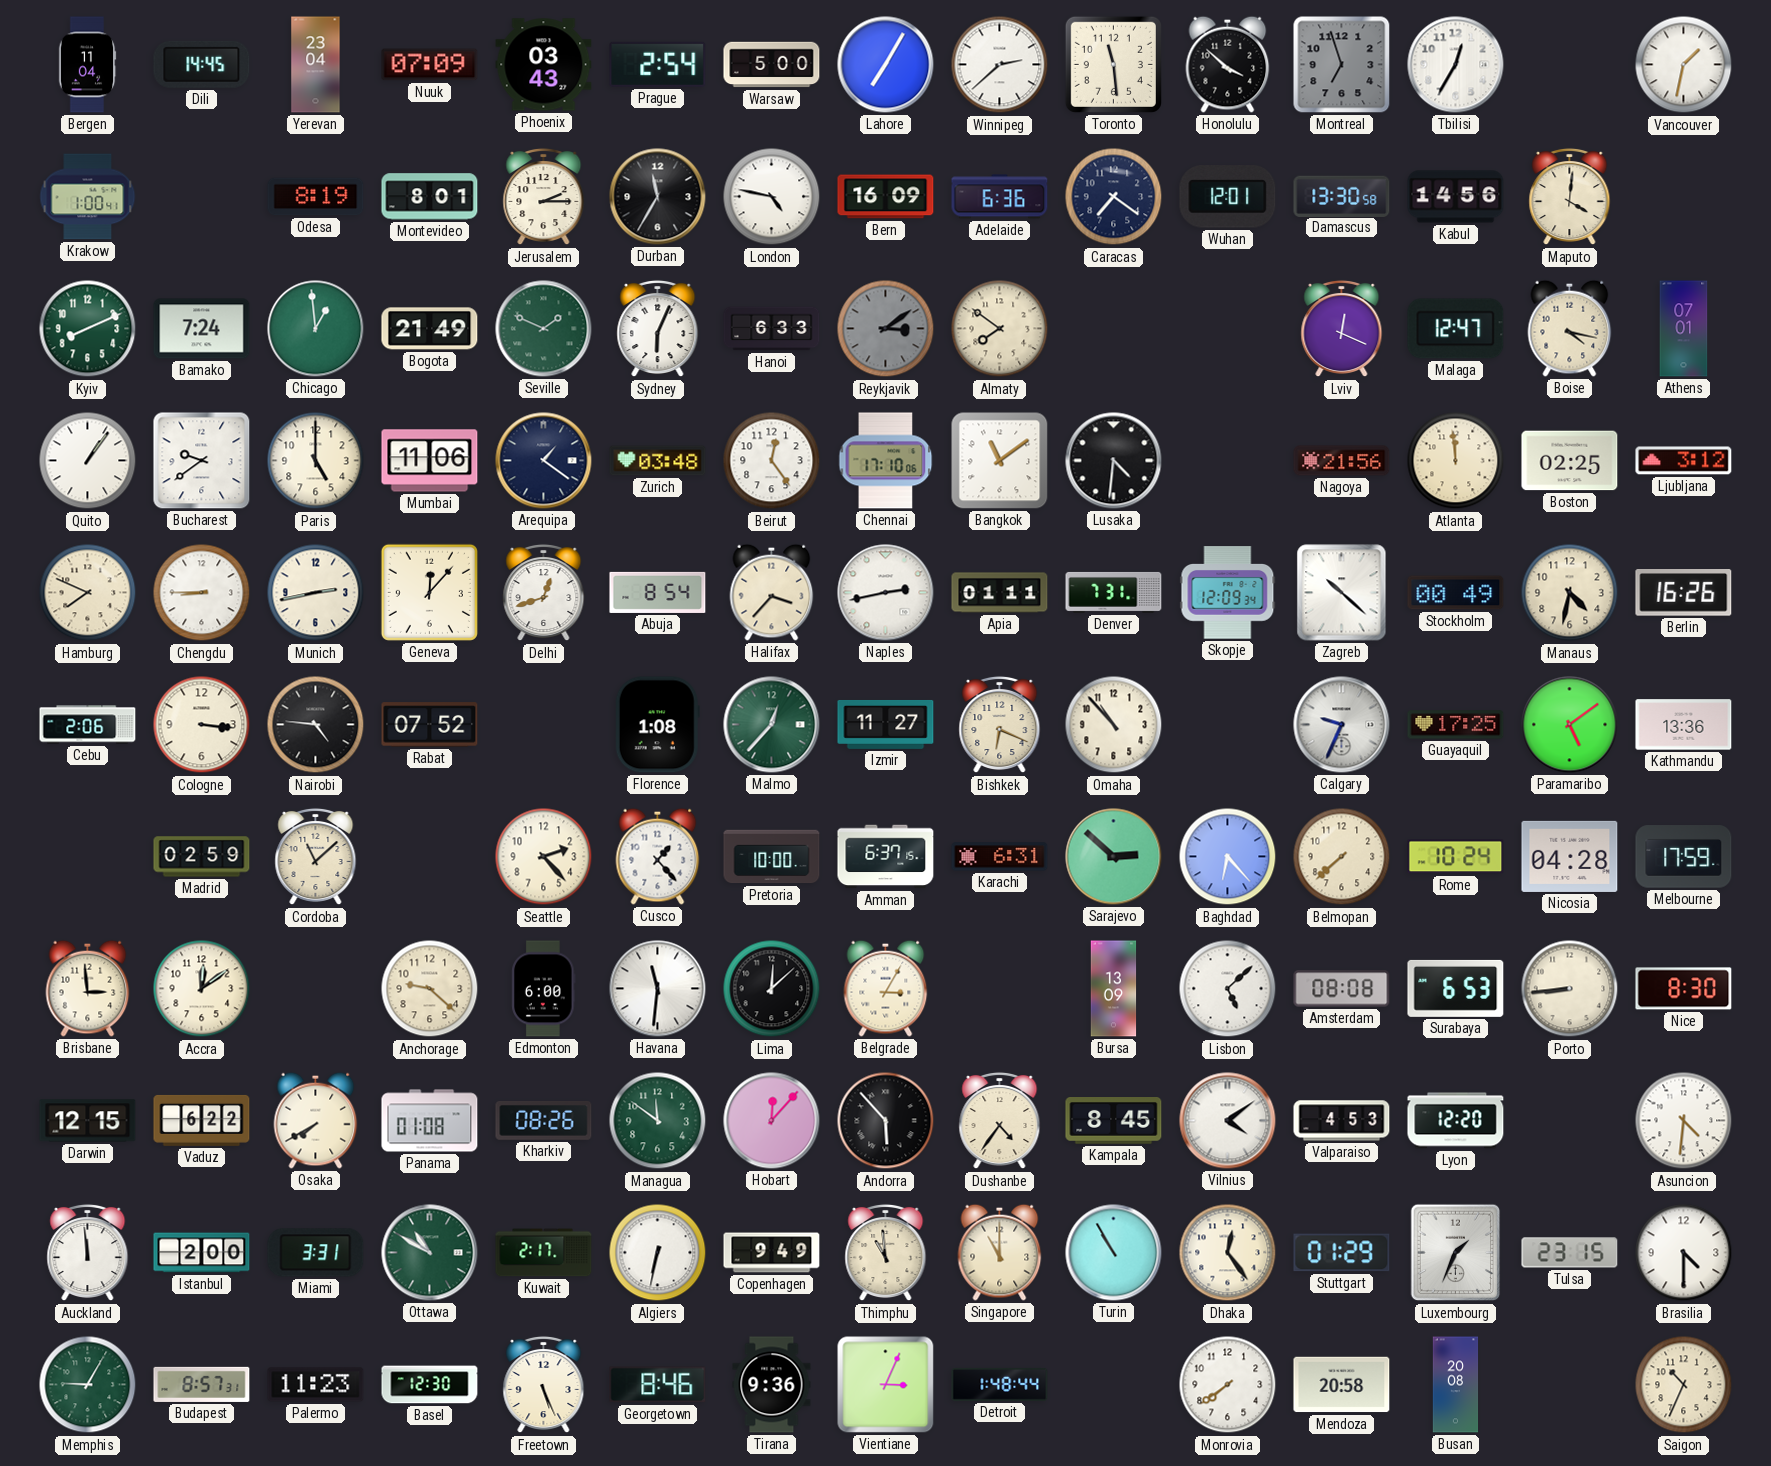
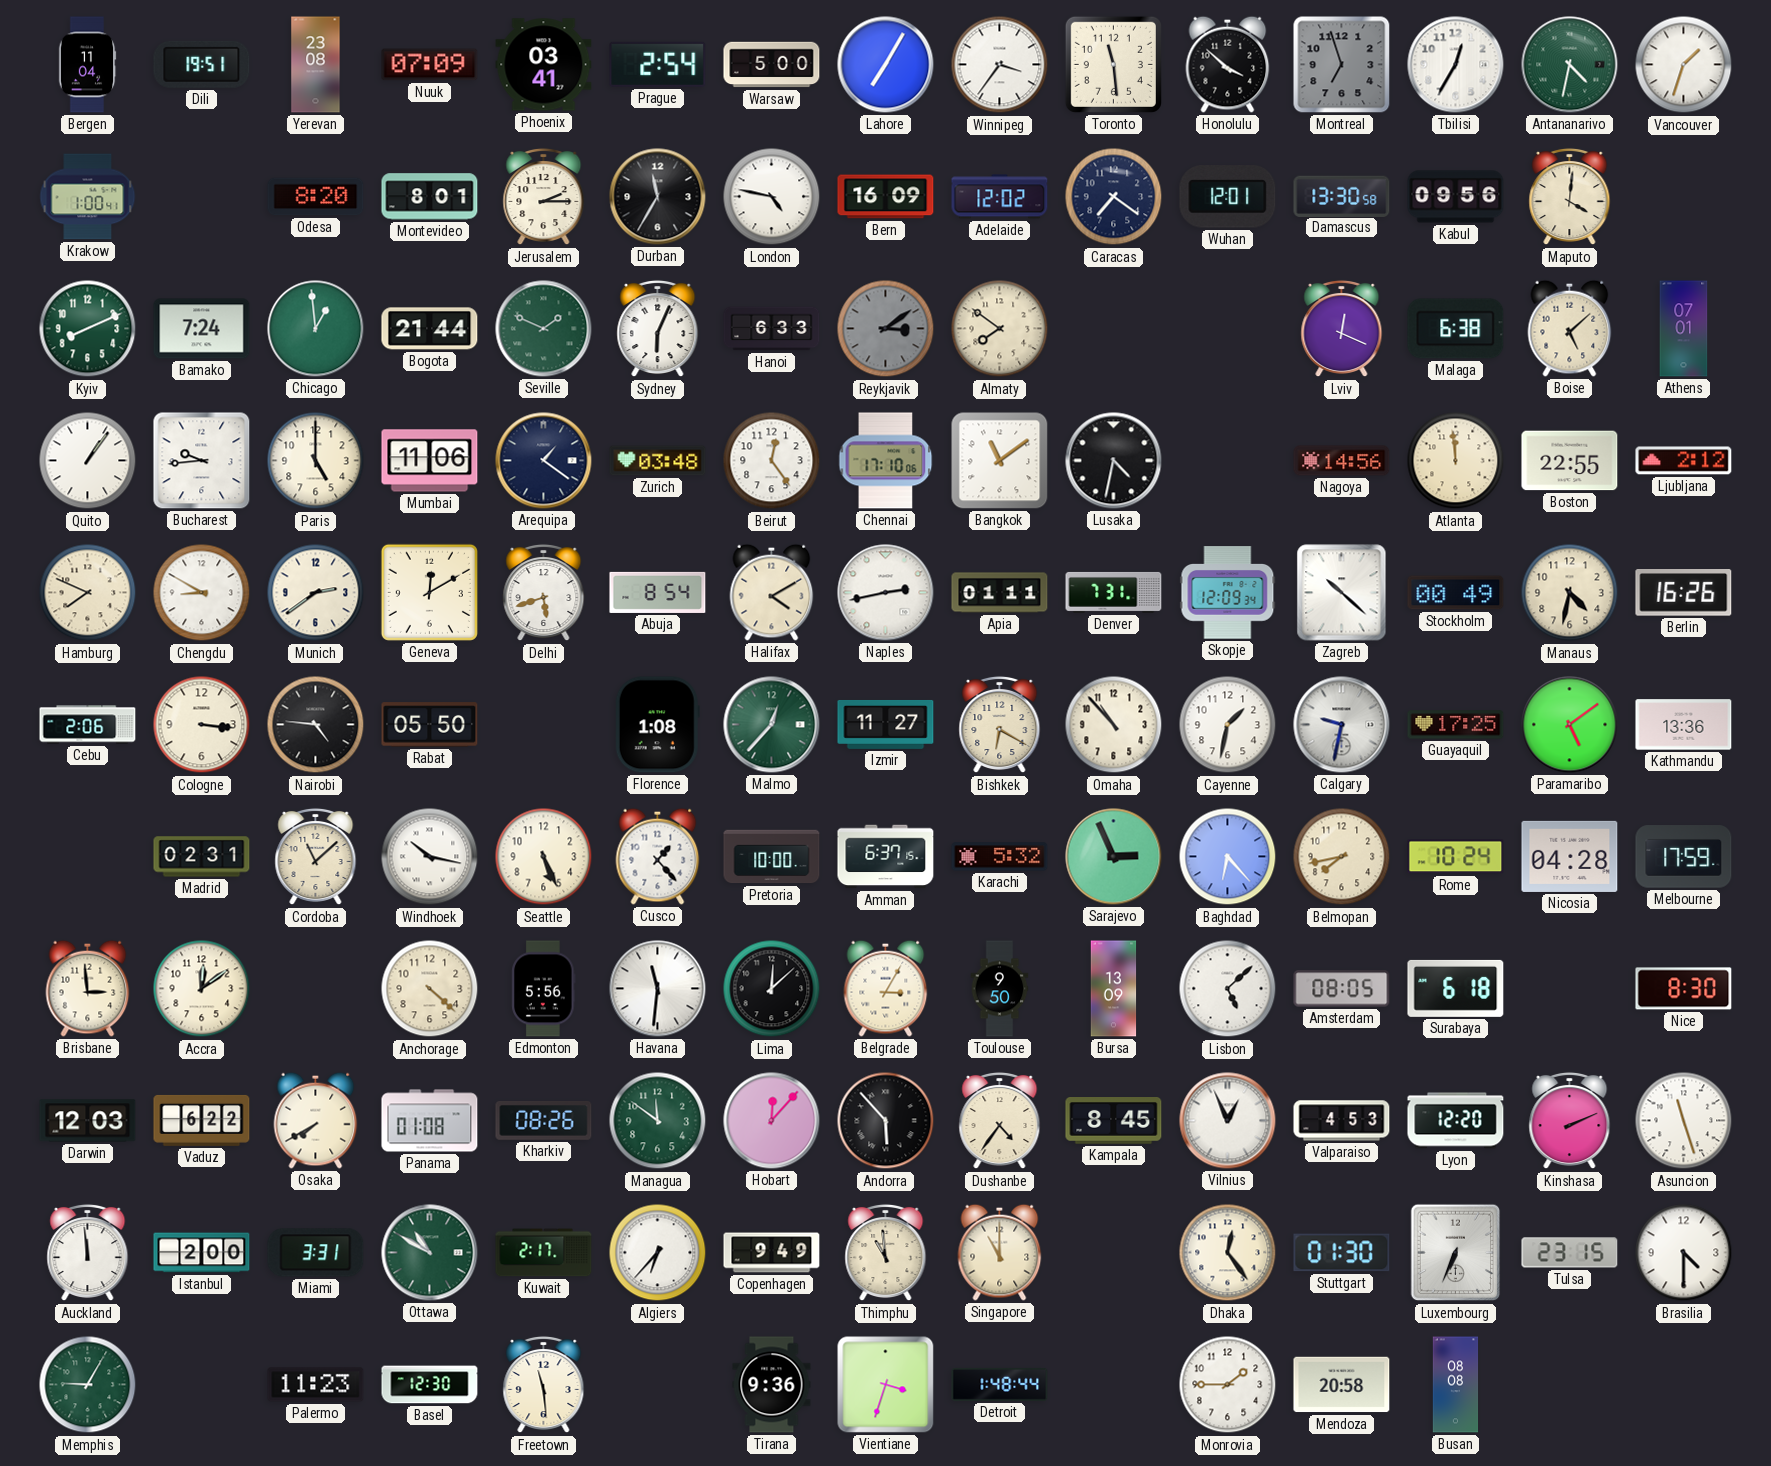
Dili: 14:45 -> 19:51 (202, 64)
Yerevan: 23:04 -> 23:08 (316, 65)
Phoenix: 03:43 -> 03:41 (544, 65)
Winnipeg: 2:38 -> 3:36 (1000, 65)
Antananarivo: none -> 4:32 (1570, 65)
Vancouver: 1:32 -> 1:33 (1684, 65)
Odesa: 8:19 -> 8:20 (316, 197)
Adelaide: 6:36 -> 12:02 (1000, 197)
Kabul: 14:56 -> 09:56 (1456, 197)
Bogota: 21:49 -> 21:44 (430, 329)
Malaga: 12:47 -> 6:38 (1456, 329)
Boise: 4:17 -> 5:08 (1570, 328)
Bucharest: 9:39 -> 9:44 (202, 461)
Lusaka: 4:31 -> 4:32 (1114, 461)
Nagoya: 21:56 -> 14:56 (1342, 461)
Boston: 02:25 -> 22:55 (1570, 461)
Ljubljana: 3:12 -> 2:12 (1684, 461)
Chengdu: 8:45 -> 8:50 (202, 593)
Munich: 2:43 -> 2:39 (316, 593)
Geneva: 12:07 -> 12:10 (429, 592)
Delhi: 12:42 -> 5:42 (544, 593)
Halifax: 3:37 -> 4:10 (772, 592)
Rabat: 07:52 -> 05:50 (430, 725)
Bishkek: 6:19 -> 6:20 (1000, 725)
Cayenne: none -> 1:32 (1228, 725)
Calgary: 9:34 -> 9:32 (1342, 725)
Madrid: 02:59 -> 02:31 (202, 857)
Windhoek: none -> 10:17 (430, 857)
Seattle: 2:23 -> 5:26 (544, 857)
Karachi: 6:31 -> 5:32 (1000, 857)
Sarajevo: 2:52 -> 2:56 (1114, 857)
Belmopan: 7:38 -> 7:43 (1342, 857)
Anchorage: 9:22 -> 4:22 (430, 989)
Edmonton: 6:00 -> 5:56 (544, 989)
Toulouse: none -> 9:50 (1000, 989)
Amsterdam: 08:08 -> 08:05 (1342, 989)
Surabaya: 6:53 -> 6:18 (1456, 988)
Porto: 8:44 -> none (1570, 989)
Darwin: 12:15 -> 12:03 (88, 1121)
Vilnius: 4:09 -> 12:56 (1228, 1121)
Kinshasa: none -> 2:11 (1570, 1121)
Asuncion: 4:31 -> 11:27 (1684, 1121)
Algiers: 6:32 -> 6:37 (658, 1253)
Turin: 10:55 -> none (1114, 1253)
Stuttgart: 01:29 -> 01:30 (1342, 1253)
Luxembourg: 1:34 -> 6:34 (1456, 1253)
Budapest: 8:57 -> none (202, 1384)
Freetown: 5:26 -> 11:29 (544, 1385)
Georgetown: 8:46 -> none (658, 1385)
Vientiane: 3:04 -> 3:33 (886, 1385)
Monrovia: 7:39 -> 1:45 (1228, 1385)
Busan: 20:08 -> 08:08 (1456, 1385)
Saigon: 10:34 -> none (1684, 1385)
